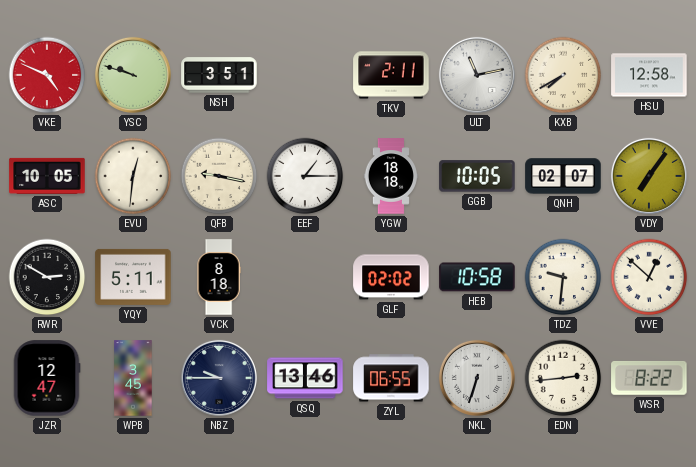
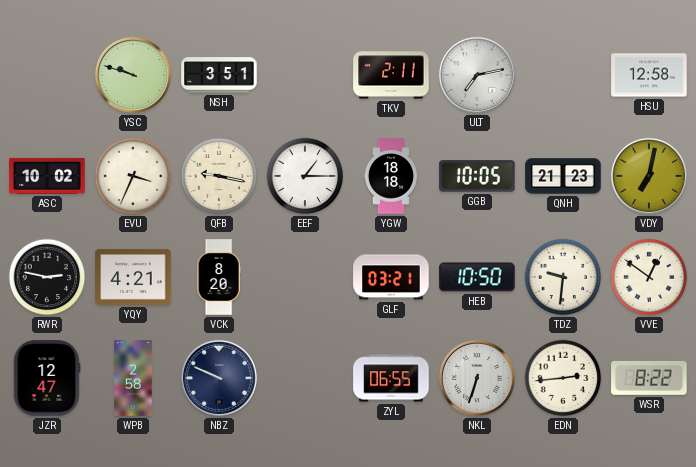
VKE: 4:49 -> none (47, 75)
ULT: 11:13 -> 7:13 (477, 75)
KXB: 7:40 -> none (563, 75)
ASC: 10:05 -> 10:02 (47, 176)
EVU: 12:31 -> 3:34 (133, 176)
QNH: 02:07 -> 21:23 (563, 176)
VDY: 7:06 -> 7:02 (649, 176)
RWR: 2:50 -> 2:47 (47, 277)
YQY: 5:11 -> 4:21 (133, 277)
VCK: 8:18 -> 8:20 (219, 277)
GLF: 02:02 -> 03:21 (391, 277)
HEB: 10:58 -> 10:50 (477, 277)
VVE: 12:52 -> 12:51 (649, 277)
WPB: 3:45 -> 2:58 (133, 378)
NBZ: 9:45 -> 9:49 (219, 378)
QSQ: 13:46 -> none (305, 378)
